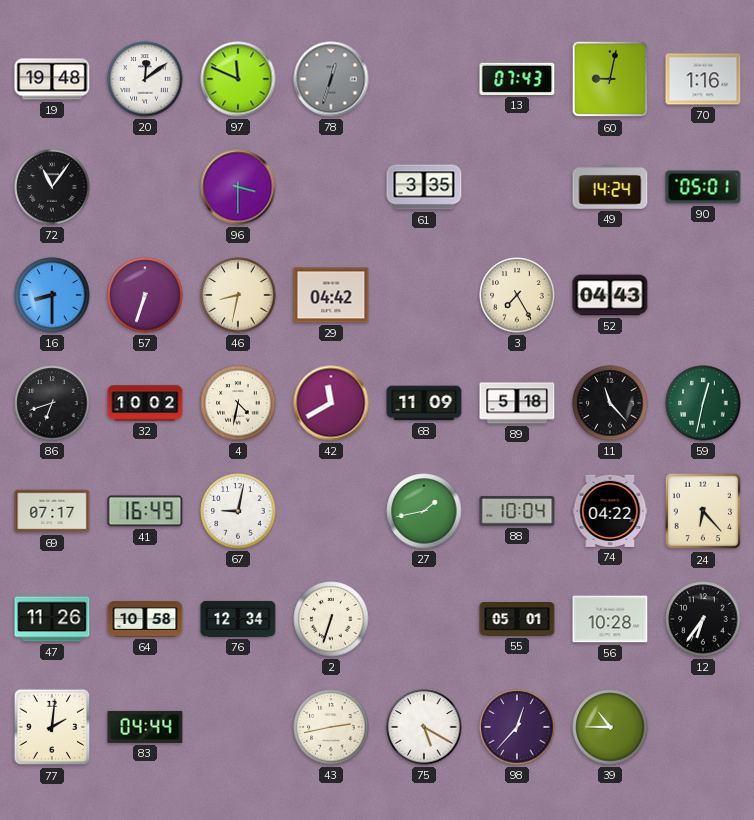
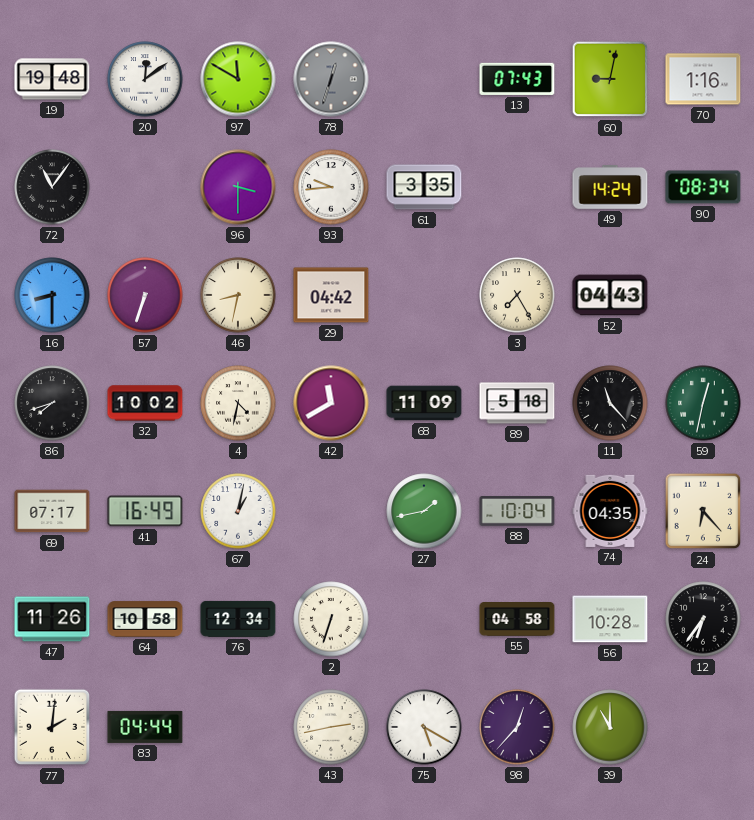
97: 11:49 -> 11:50 (238, 79)
93: none -> 9:44 (331, 187)
90: 05:01 -> 08:34 (703, 187)
86: 6:42 -> 7:42 (52, 403)
67: 9:02 -> 1:02 (238, 511)
74: 04:22 -> 04:35 (610, 511)
55: 05:01 -> 04:58 (517, 619)
39: 10:45 -> 11:00 (610, 727)
